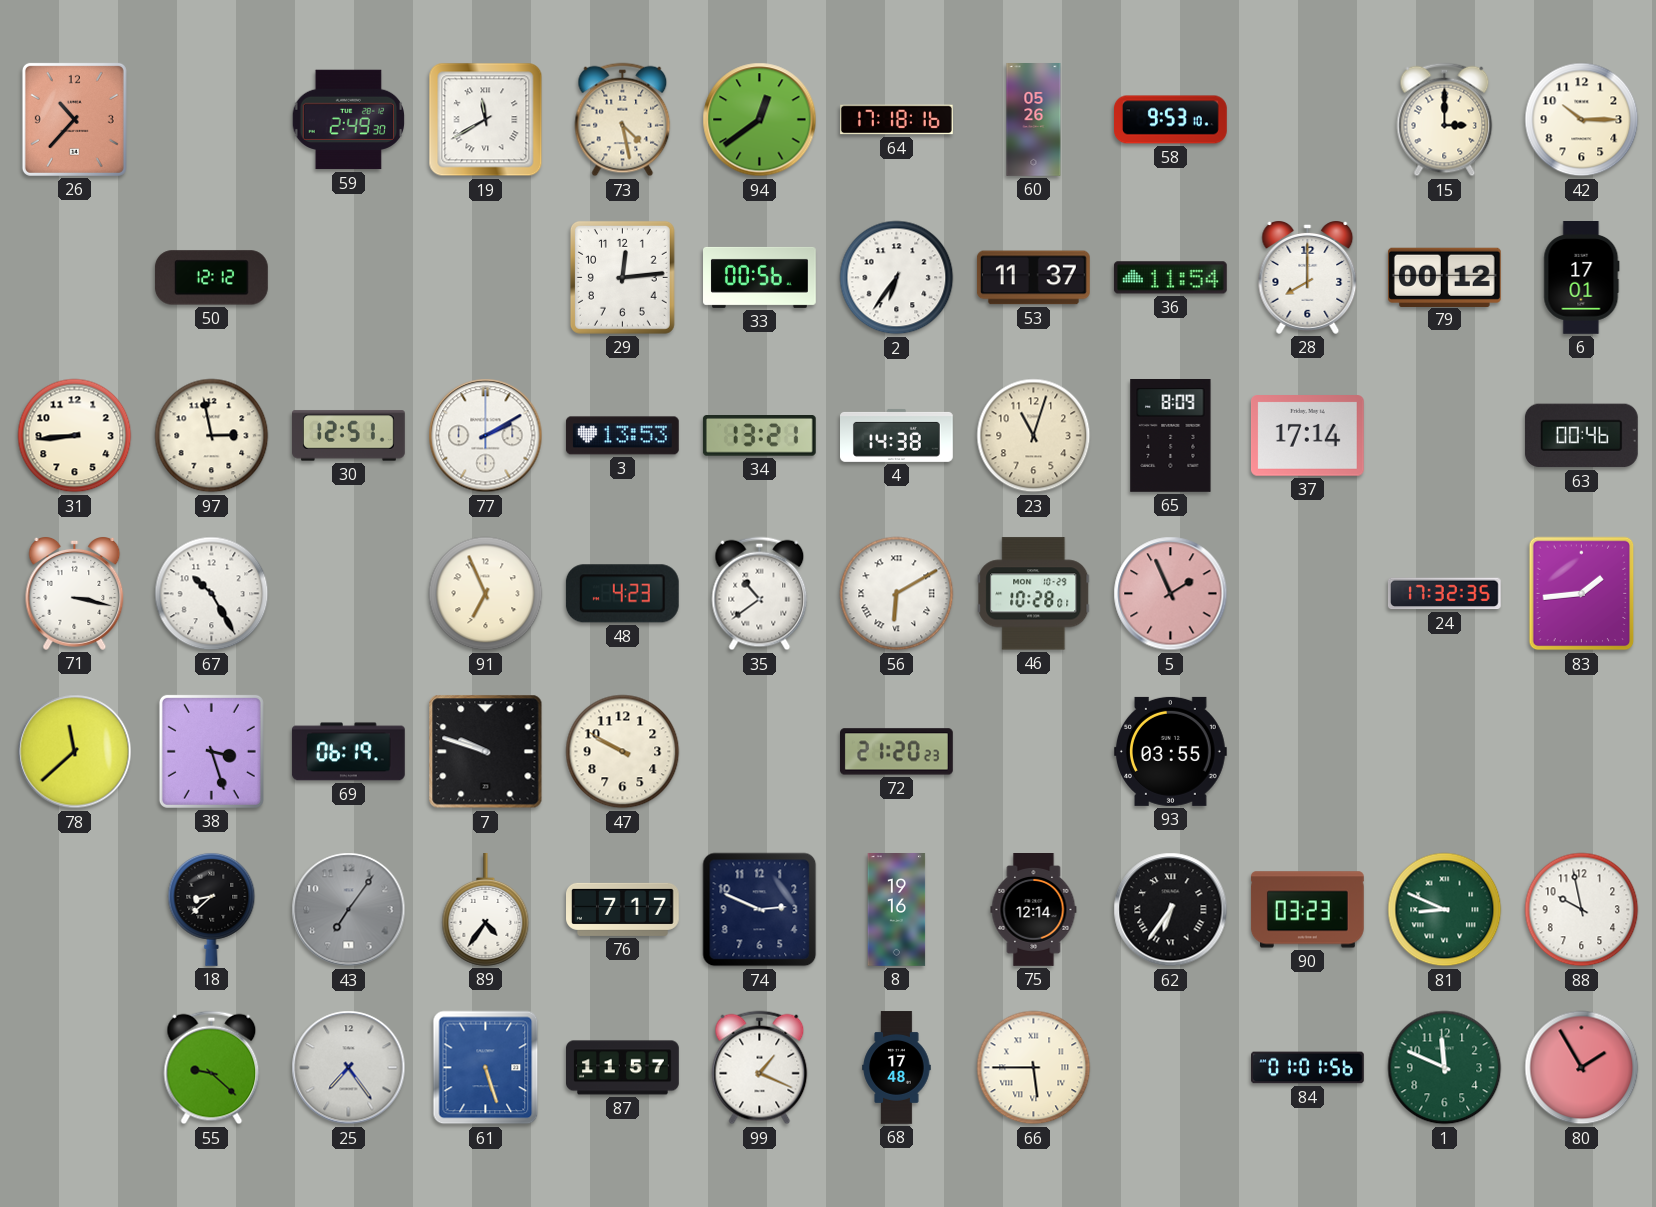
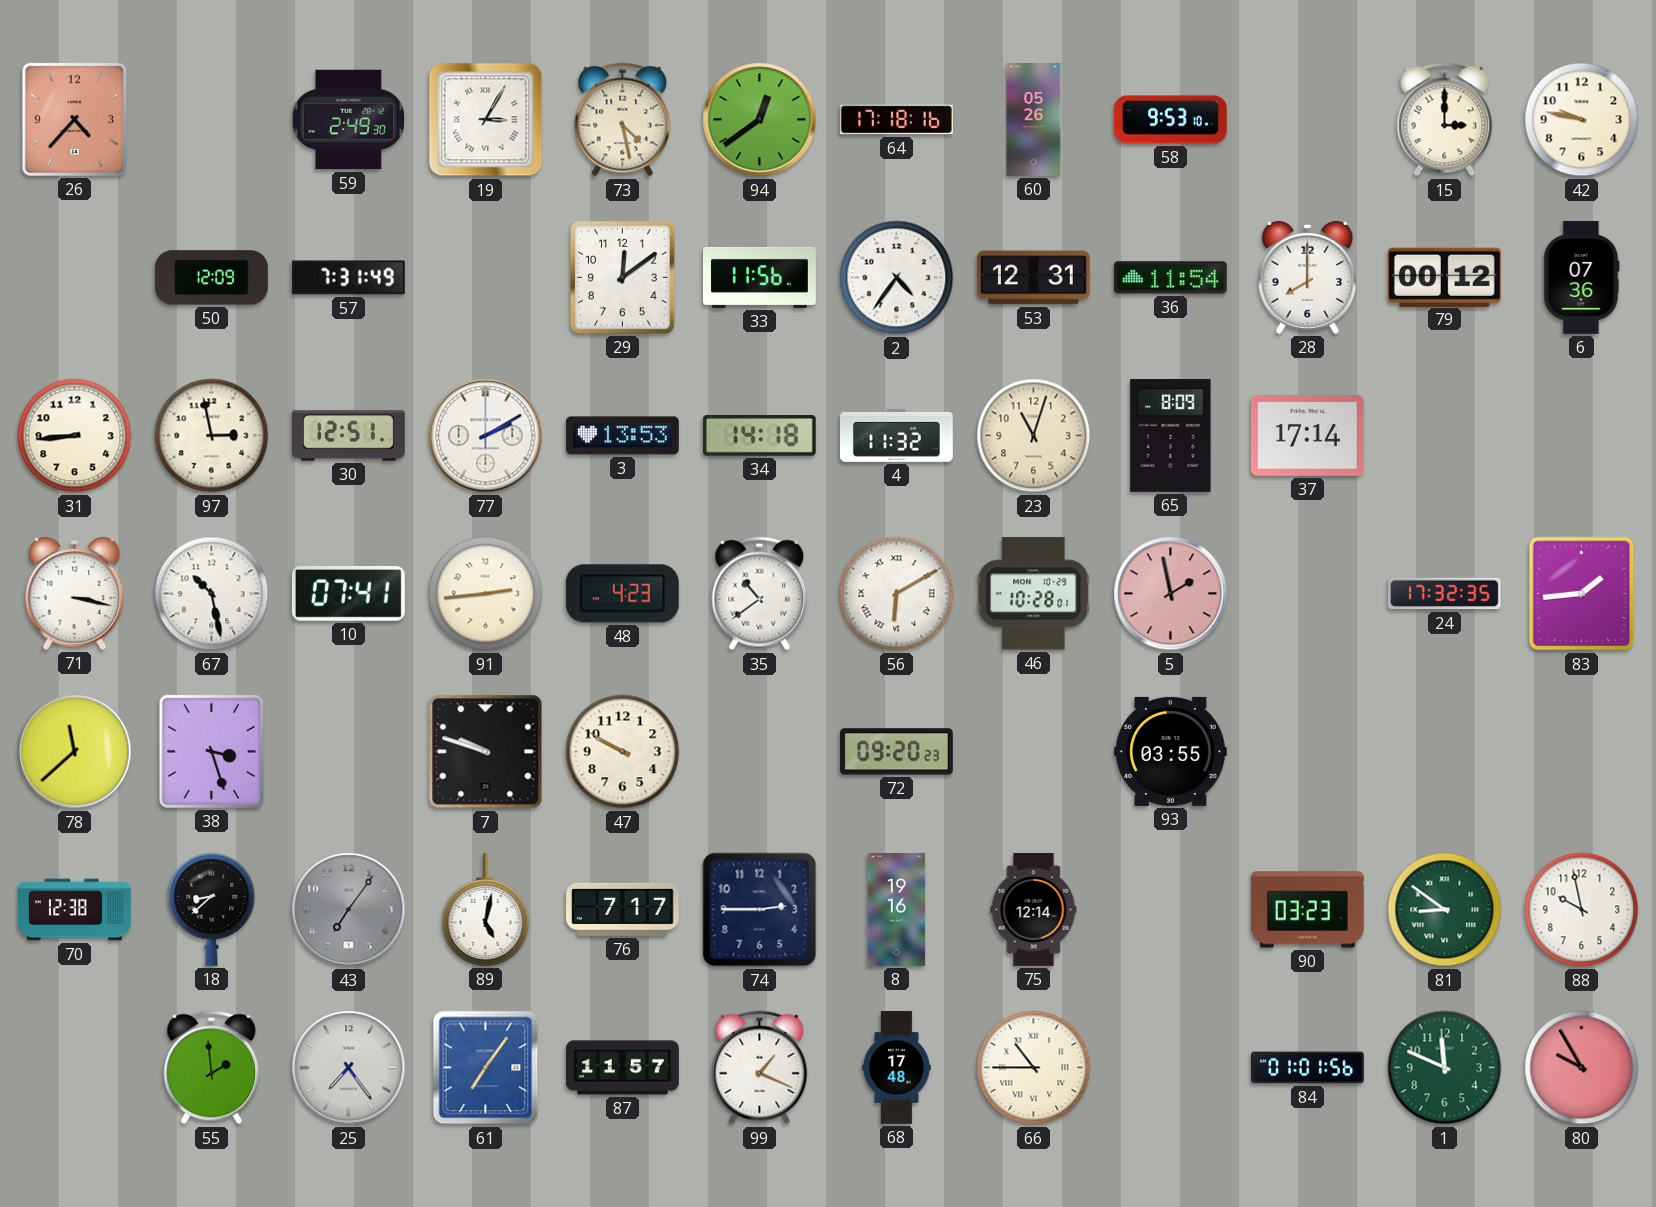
26: 10:37 -> 4:37 (74, 119)
19: 11:40 -> 3:05 (486, 120)
42: 10:15 -> 9:47 (1582, 120)
50: 12:12 -> 12:09 (211, 278)
57: none -> 7:31 (348, 278)
29: 12:14 -> 12:09 (622, 277)
33: 00:56 -> 11:56 (760, 277)
2: 6:36 -> 4:36 (897, 278)
53: 11:37 -> 12:31 (1033, 278)
6: 17:01 -> 07:36 (1582, 278)
34: 13:21 -> 14:18 (759, 436)
4: 14:38 -> 11:32 (897, 435)
63: 00:46 -> none (1581, 436)
67: 10:25 -> 10:28 (212, 594)
10: none -> 07:41 (348, 594)
91: 6:56 -> 2:44 (486, 594)
5: 1:56 -> 1:58 (1171, 594)
69: 06:19 -> none (348, 752)
72: 21:20 -> 09:20 (897, 752)
70: none -> 12:38 (75, 910)
89: 4:36 -> 5:02 (486, 910)
74: 2:49 -> 2:45 (760, 910)
62: 6:36 -> none (1171, 910)
81: 8:49 -> 8:51 (1445, 910)
55: 9:22 -> 1:59 (212, 1068)
61: 5:27 -> 7:06 (486, 1068)
66: 5:45 -> 10:45 (1034, 1068)
80: 1:55 -> 9:55 (1582, 1068)
